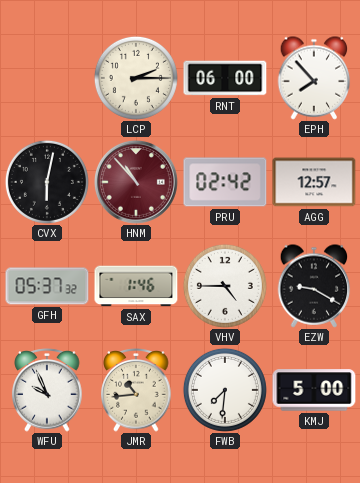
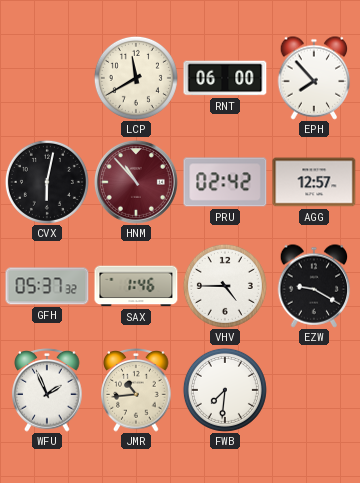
LCP: 2:15 -> 11:40 (136, 78)
WFU: 9:56 -> 1:56 (47, 390)
KMJ: 5:00 -> none (314, 390)
